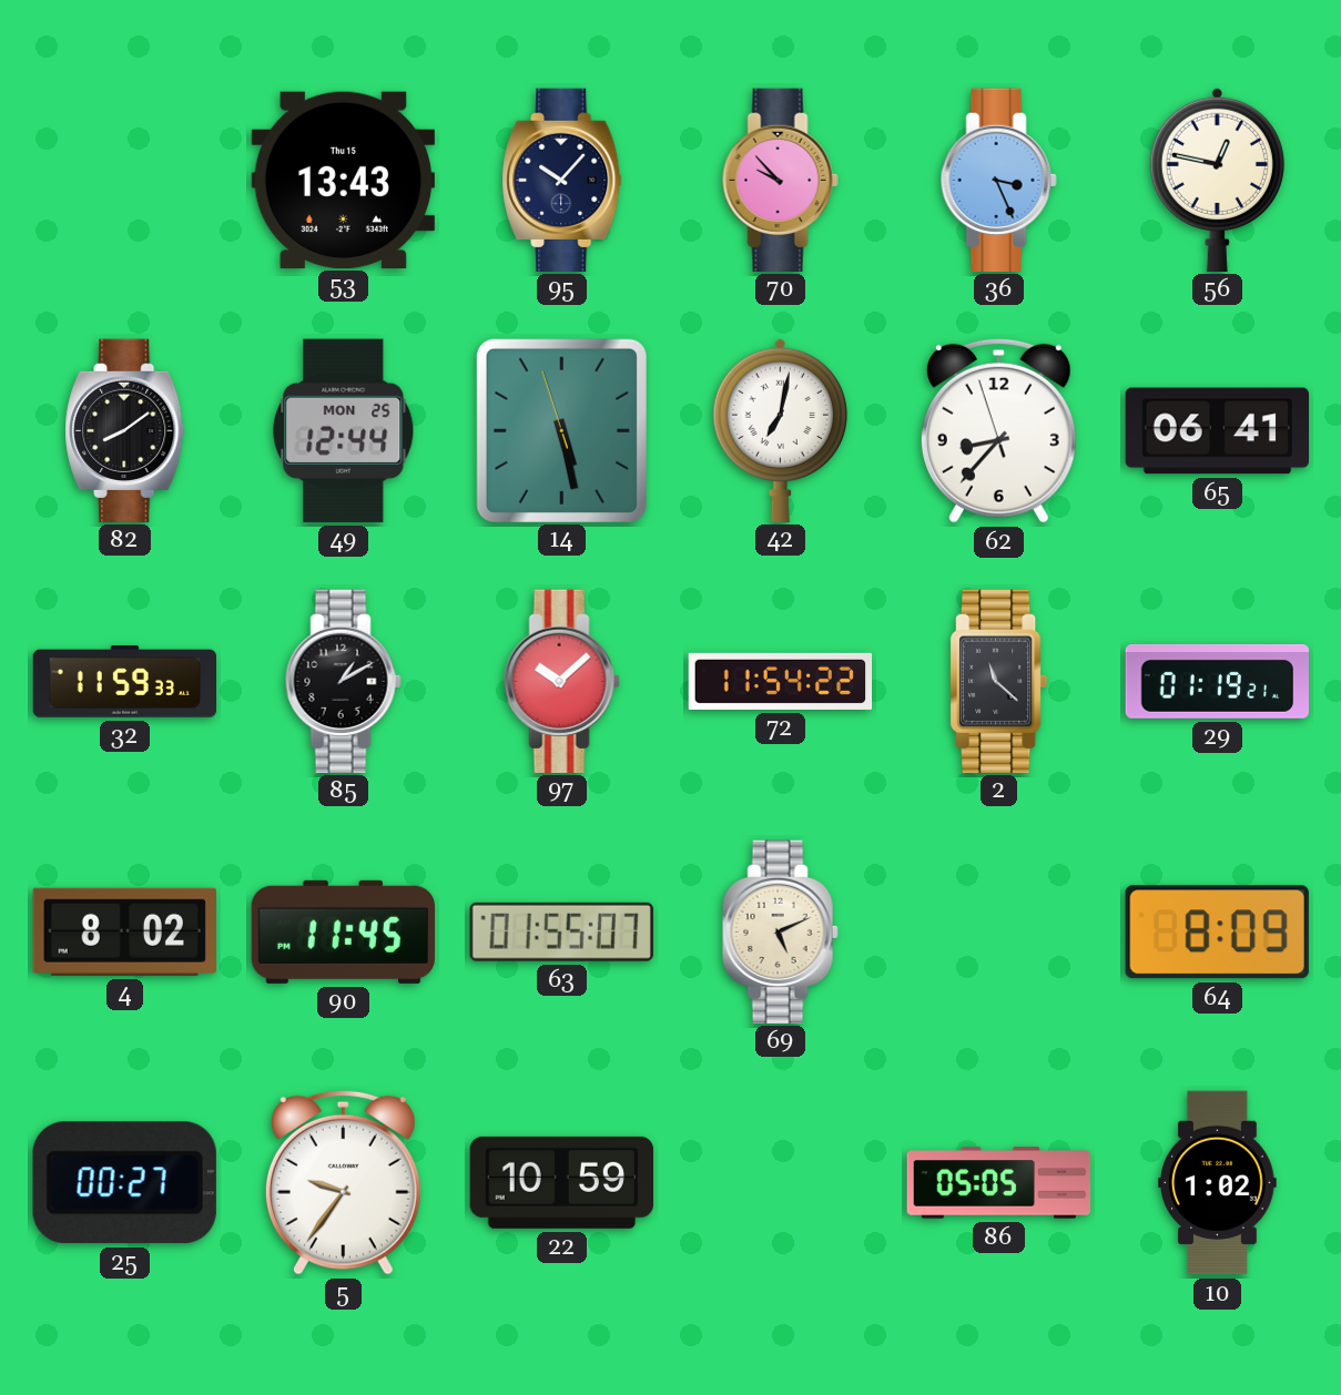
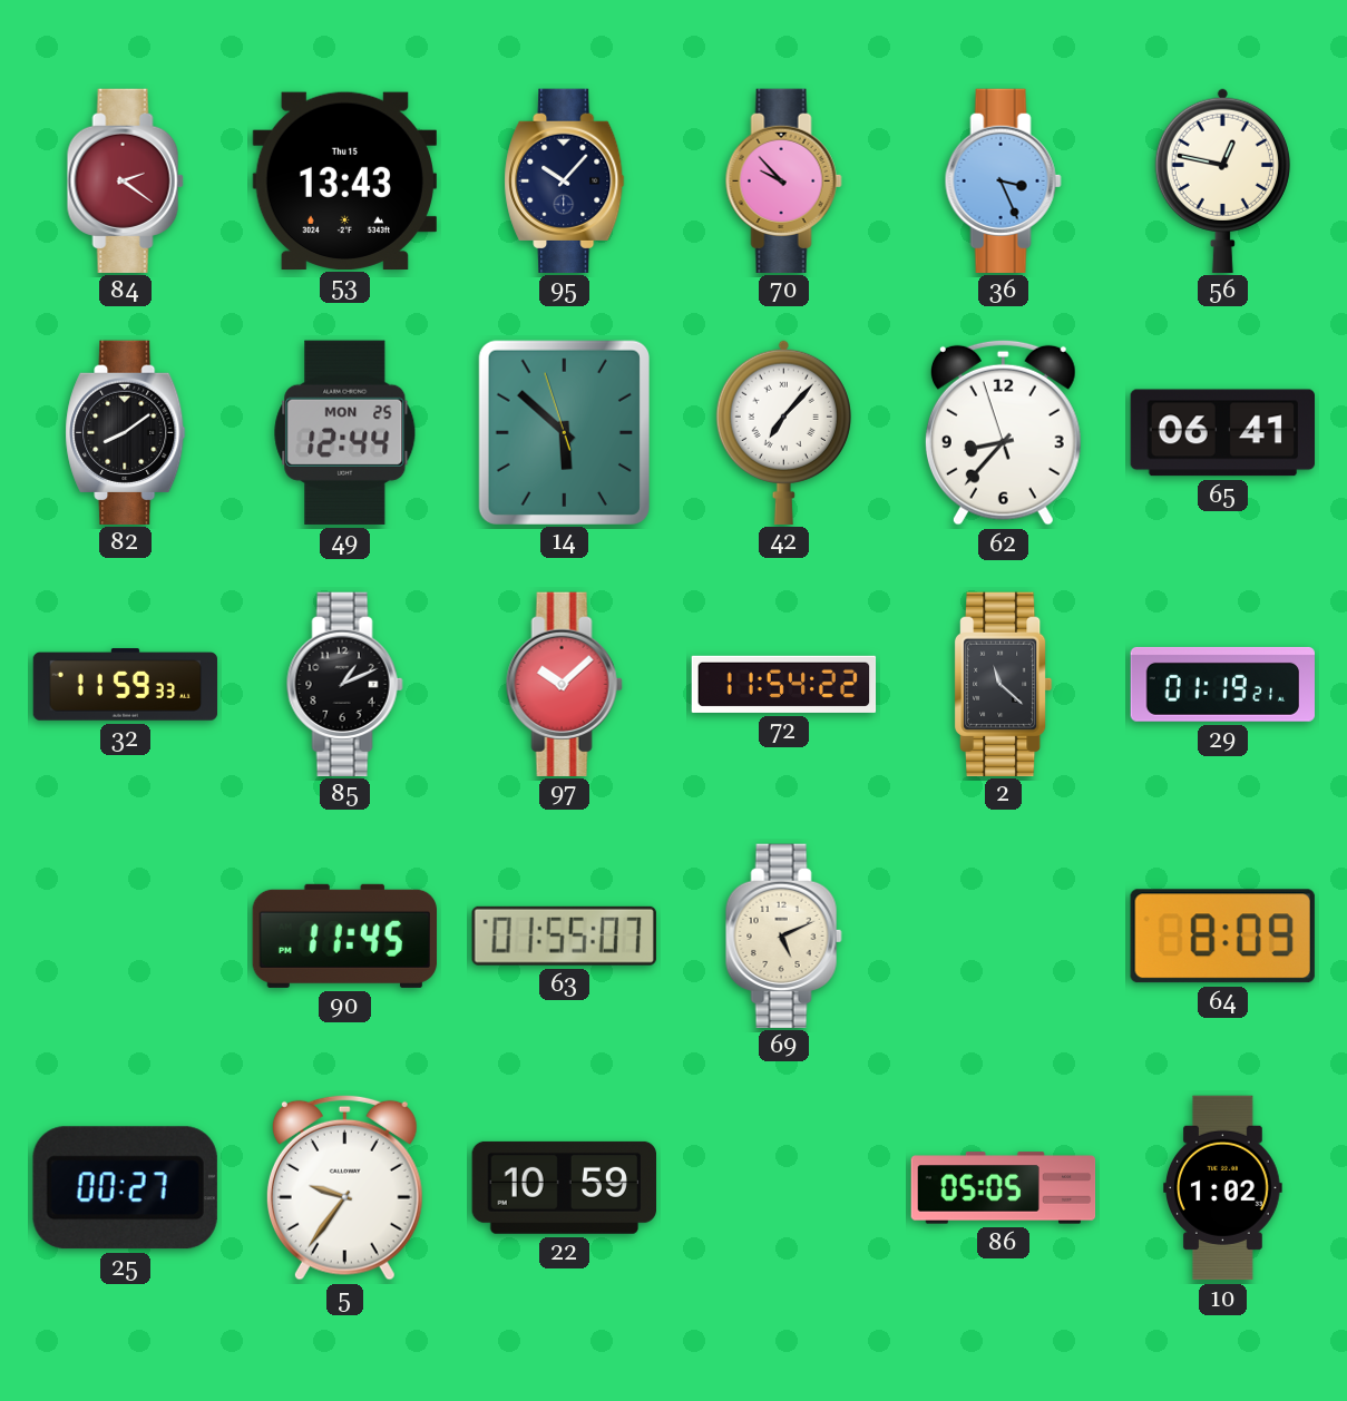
84: none -> 2:21 (125, 180)
14: 5:27 -> 5:51 (564, 432)
42: 7:02 -> 7:07 (783, 431)
85: 1:10 -> 1:11 (344, 684)
4: 8:02 -> none (124, 931)
